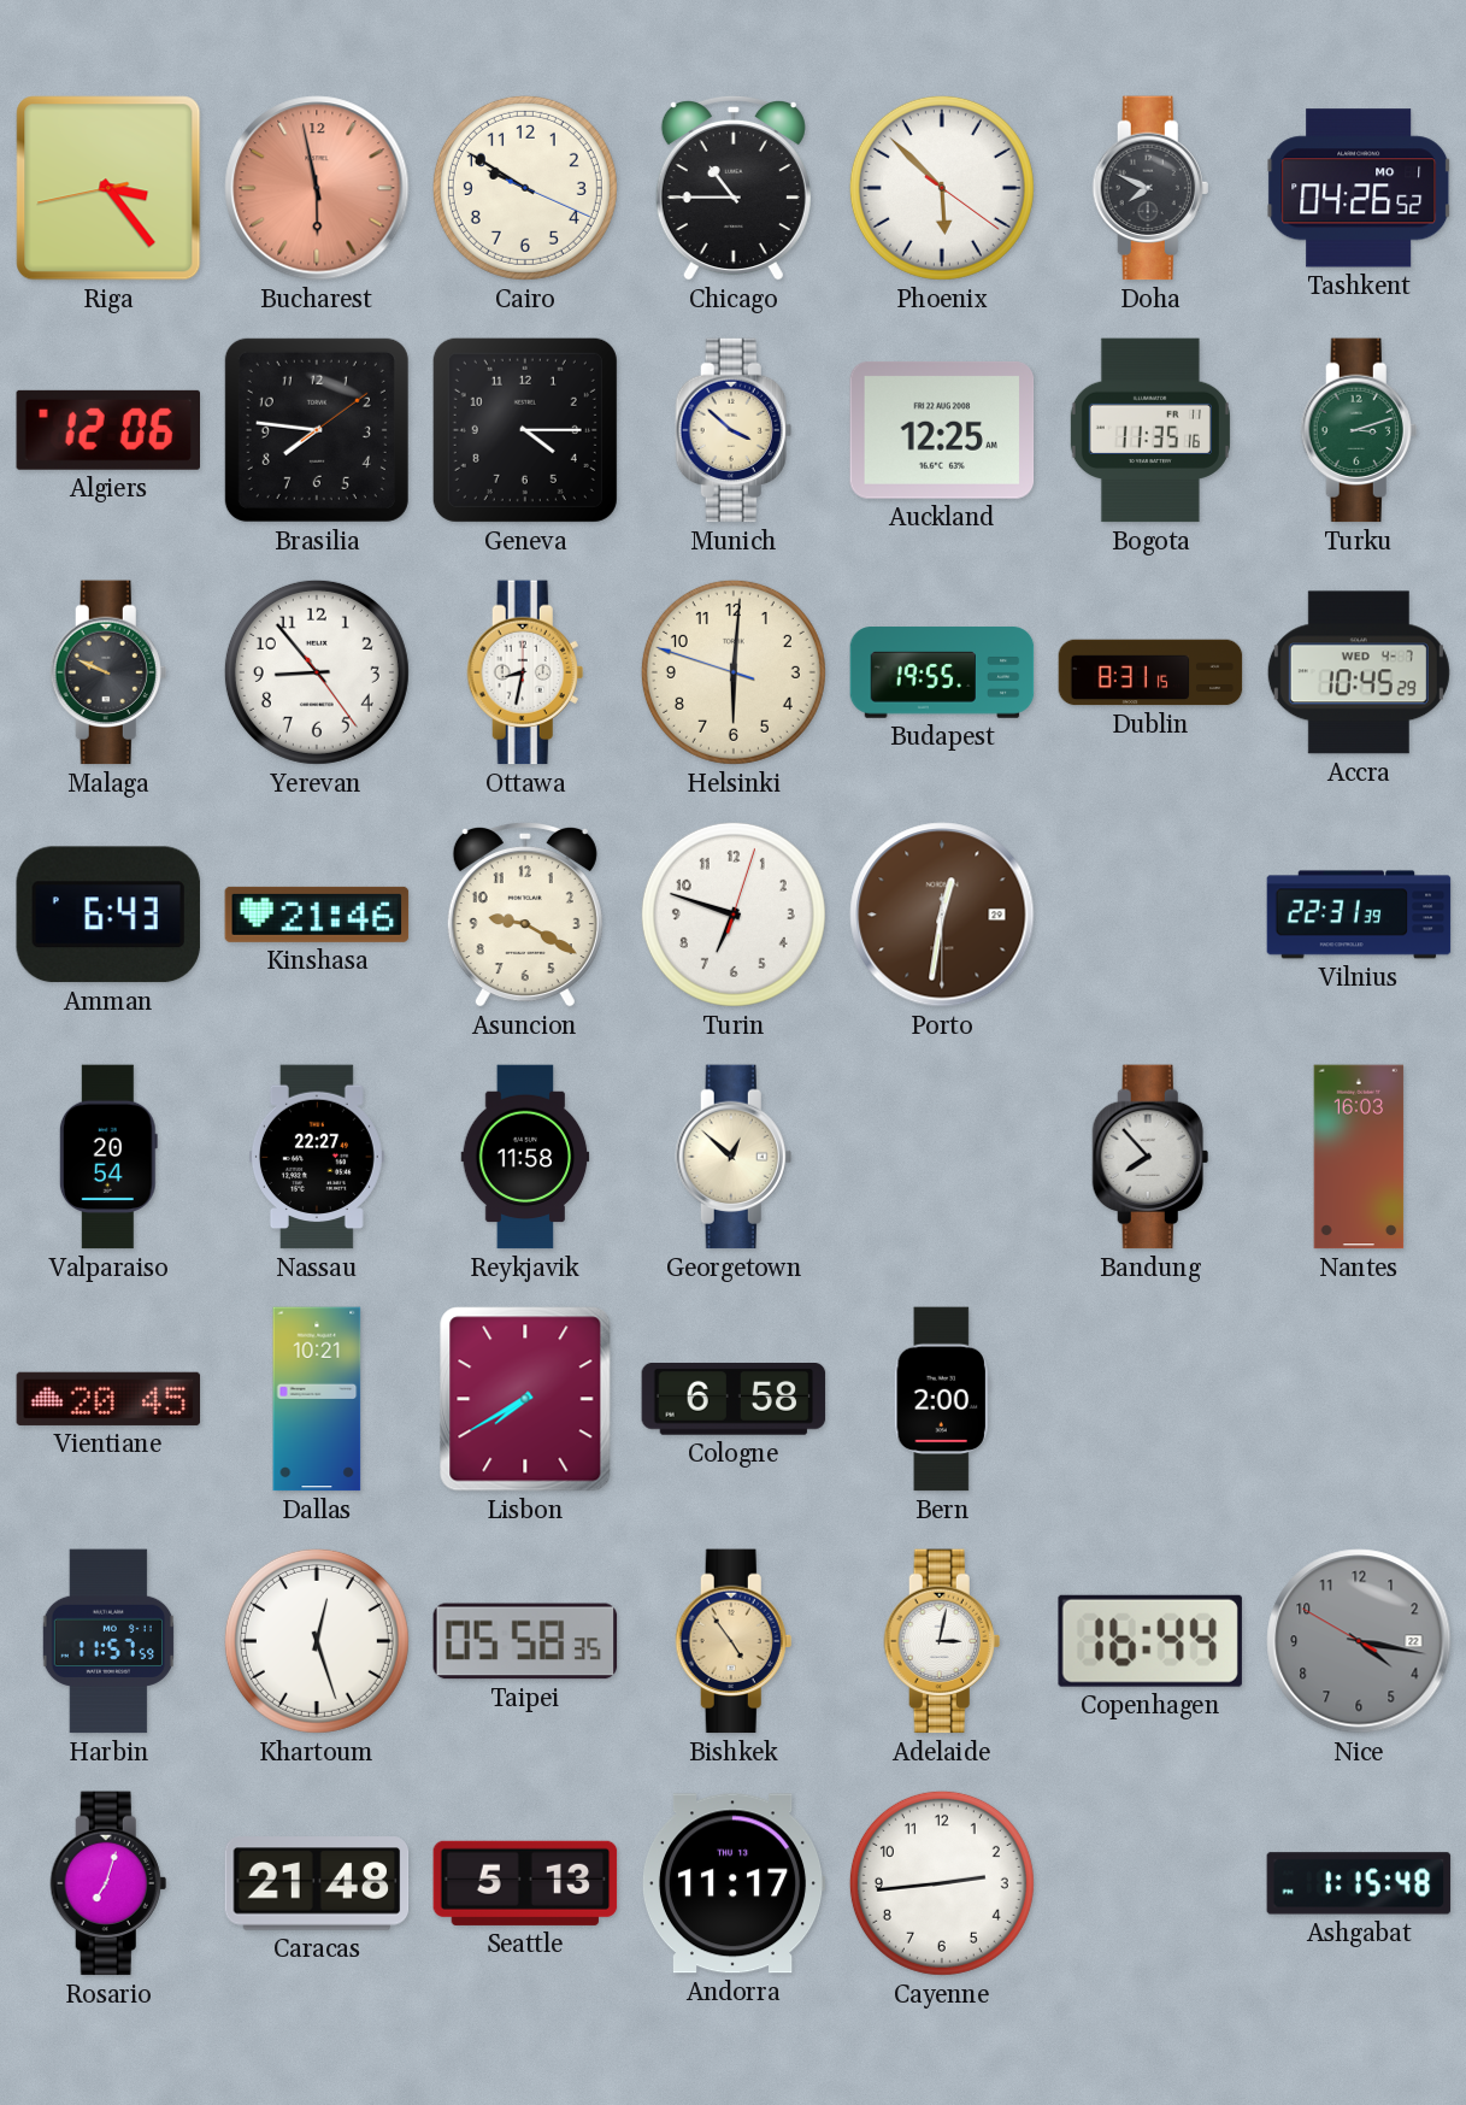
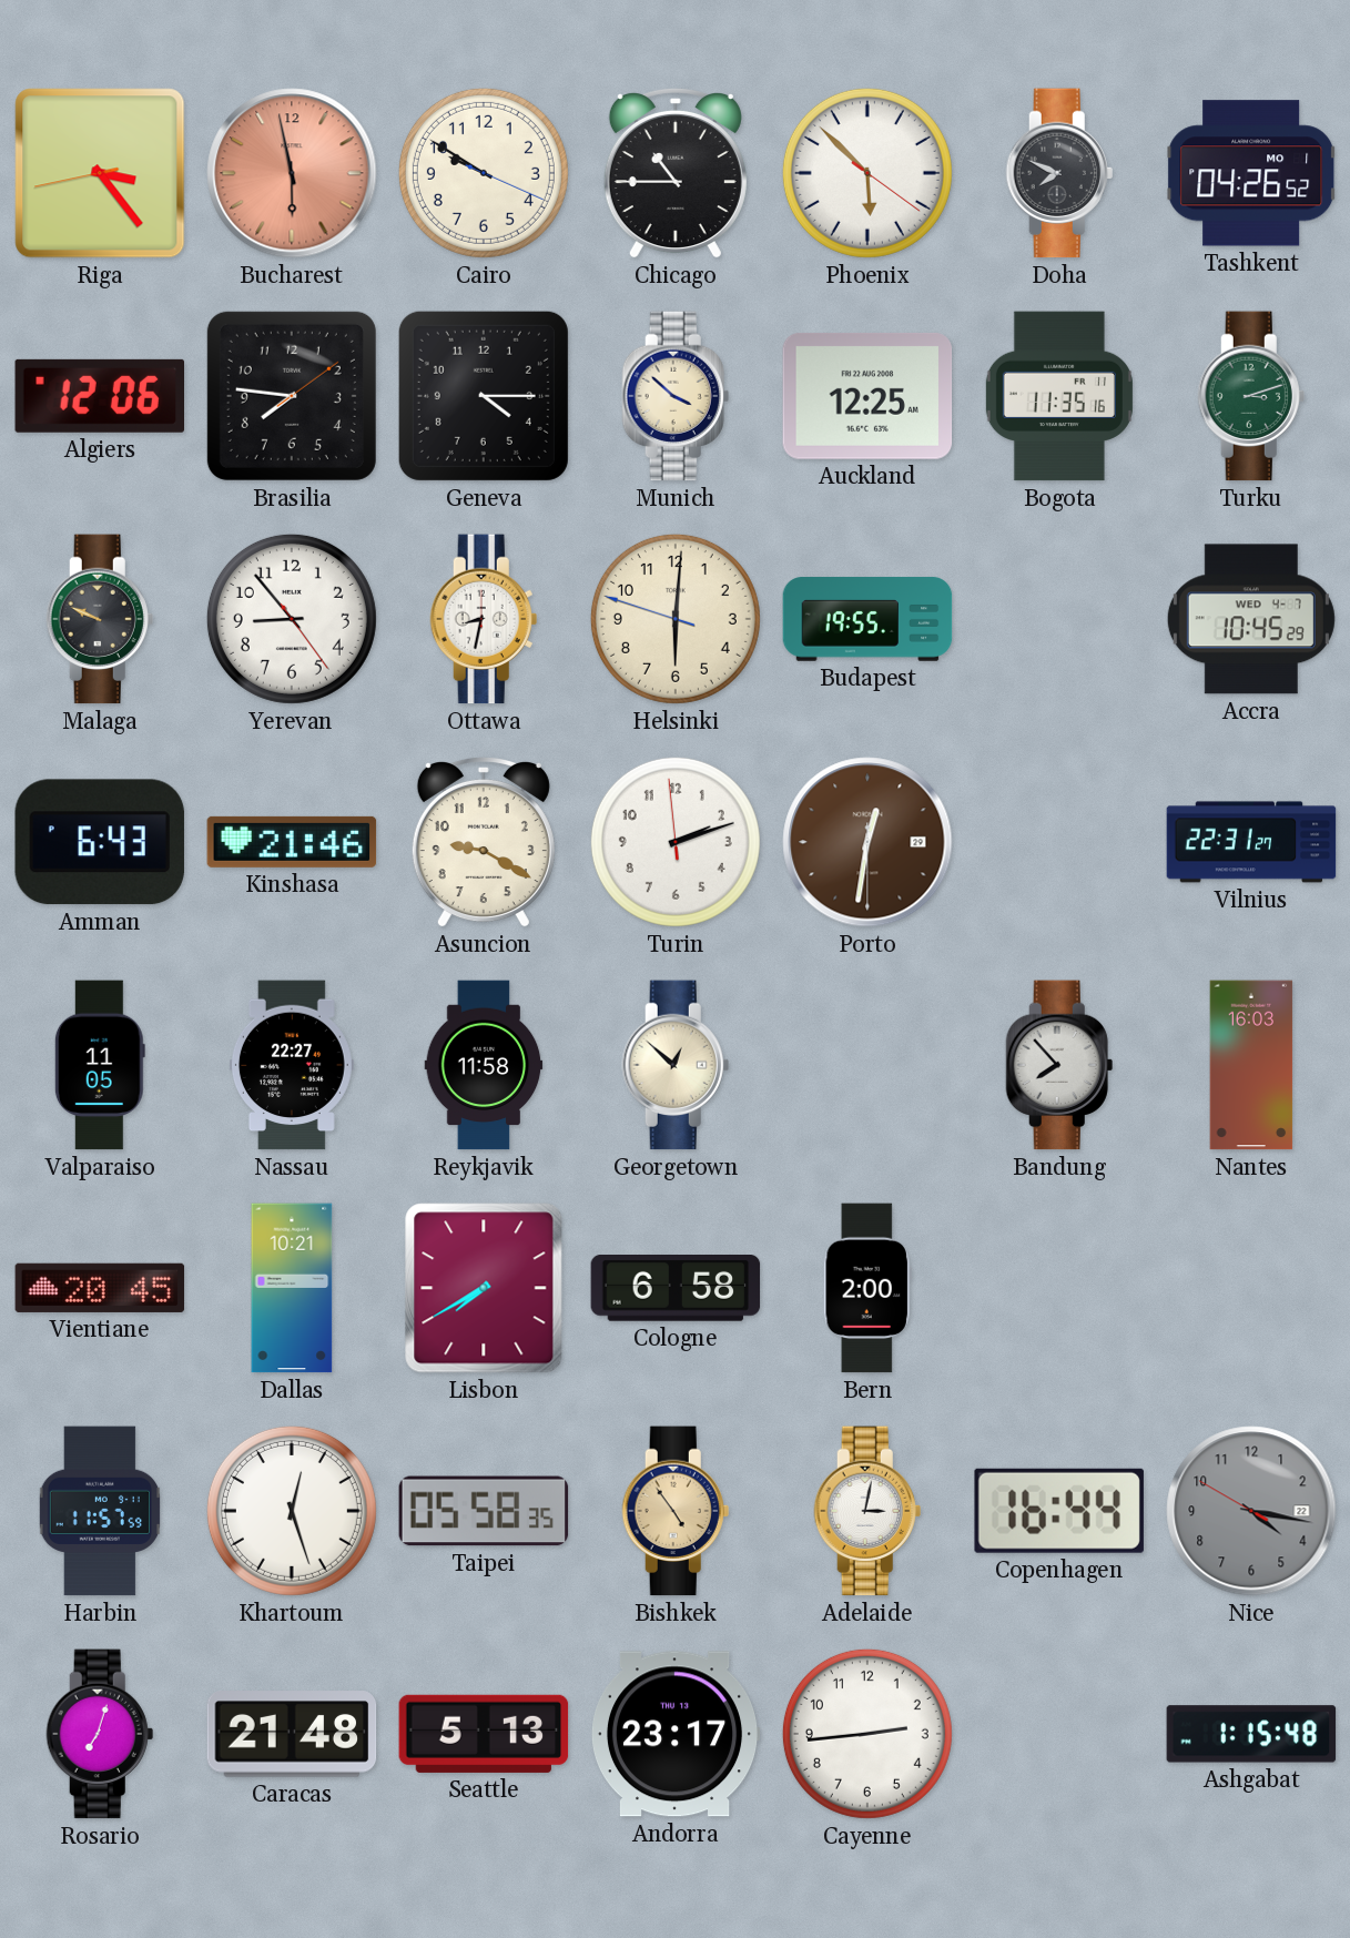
Dublin: 8:31 -> none (1150, 672)
Turin: 6:48 -> 2:11 (676, 842)
Vilnius: 22:31:39 -> 22:31:27 (1251, 842)
Valparaiso: 20:54 -> 11:05 (100, 1065)
Andorra: 11:17 -> 23:17 (676, 1734)
